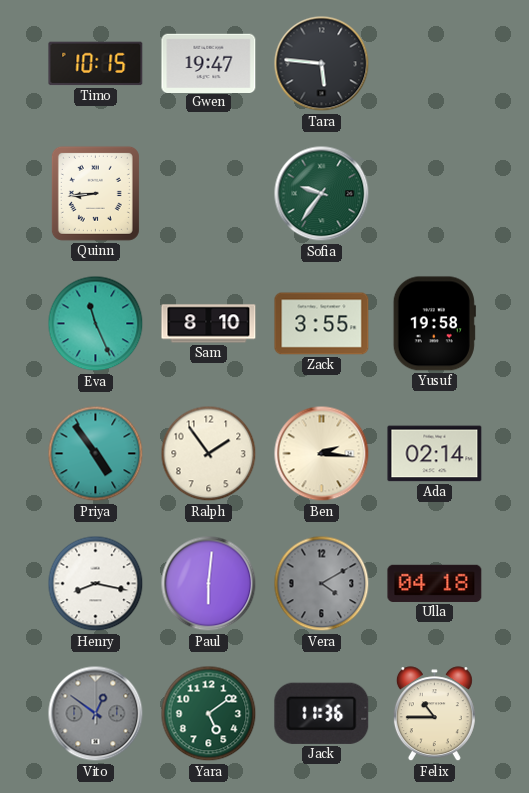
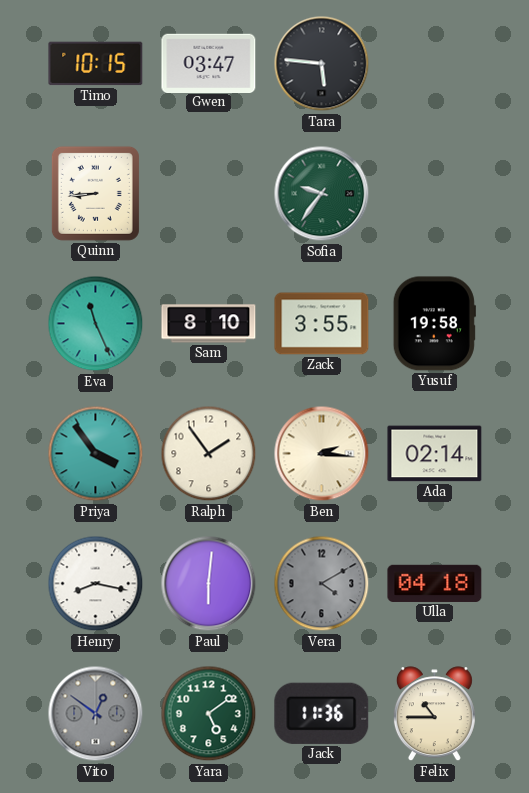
Gwen: 19:47 -> 03:47 (209, 63)
Priya: 4:54 -> 3:54 (96, 454)
